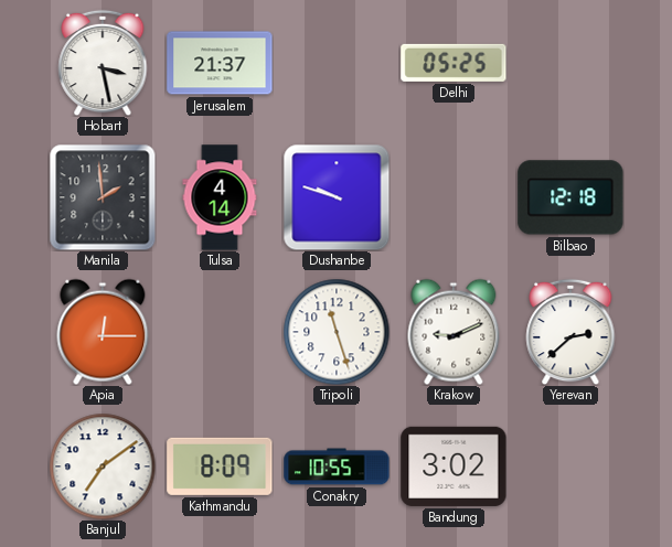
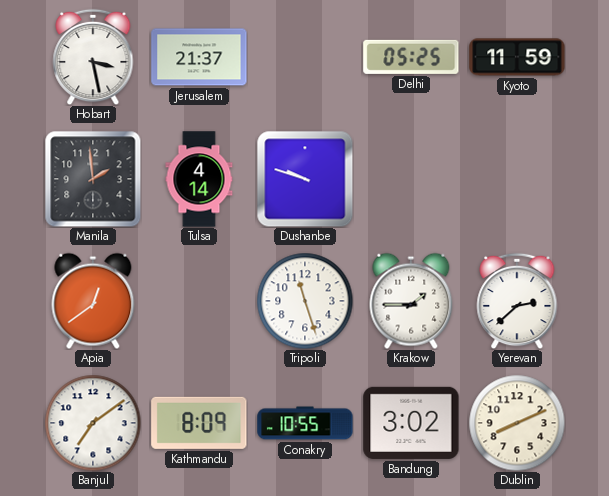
Kyoto: none -> 11:59 (517, 57)
Bilbao: 12:18 -> none (570, 197)
Apia: 12:15 -> 12:39 (93, 301)
Krakow: 9:11 -> 1:45 (411, 301)
Dublin: none -> 8:11 (517, 423)
